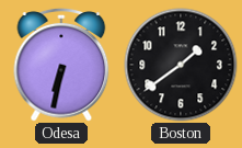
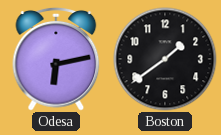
Odesa: 6:32 -> 6:13 (56, 59)
